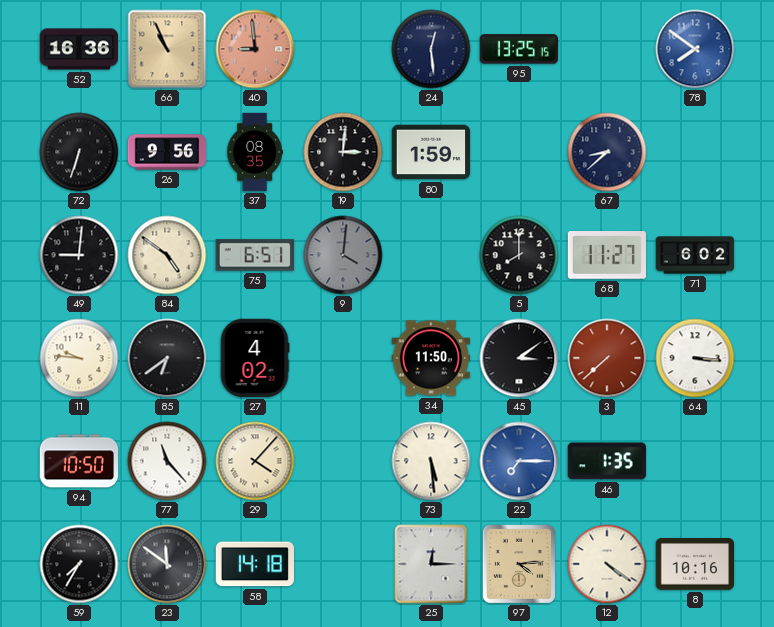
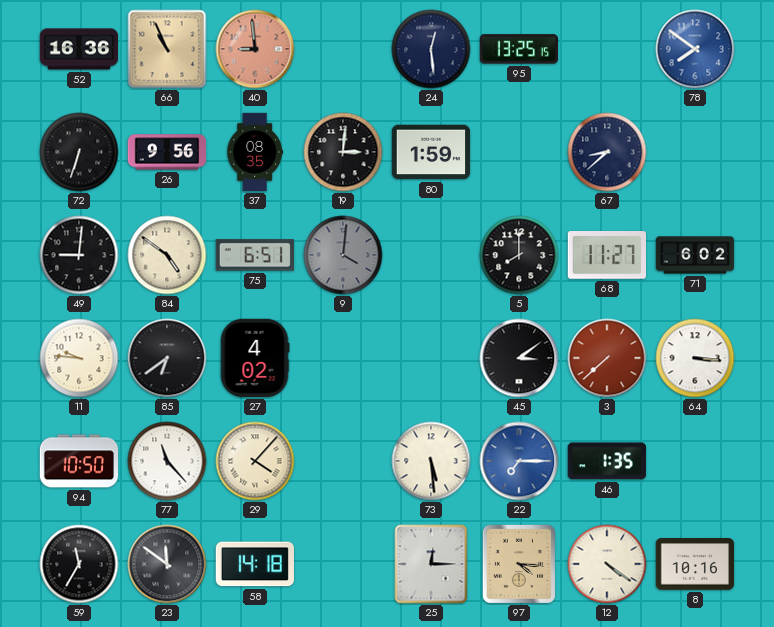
34: 11:50 -> none (431, 358)
59: 7:35 -> 11:35 (79, 564)
97: 4:14 -> 4:16 (519, 564)
